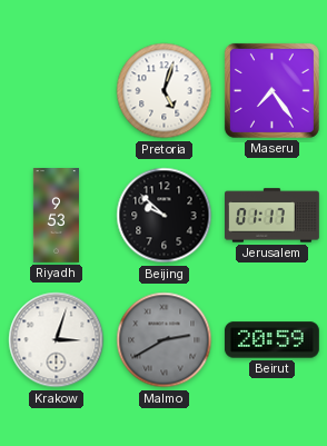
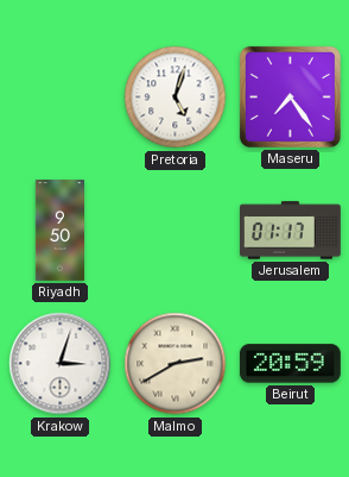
Riyadh: 9:53 -> 9:50 (59, 231)
Beijing: 9:52 -> none (165, 216)
Malmo dial: grey -> cream (176, 364)
